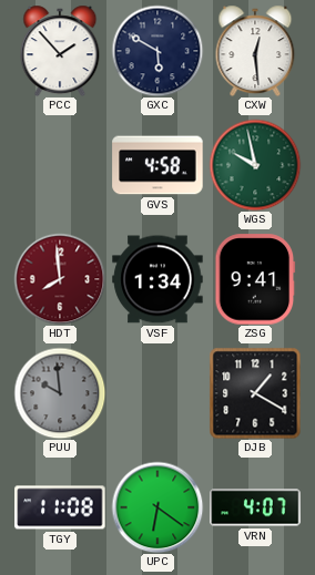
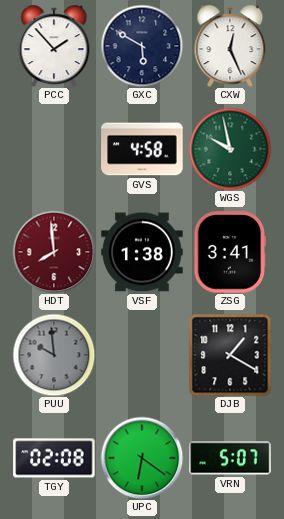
CXW: 12:29 -> 12:26 (230, 46)
VSF: 1:34 -> 1:38 (142, 252)
ZSG: 9:41 -> 3:41 (230, 252)
TGY: 11:08 -> 02:08 (54, 458)
VRN: 4:07 -> 5:07 (230, 458)
